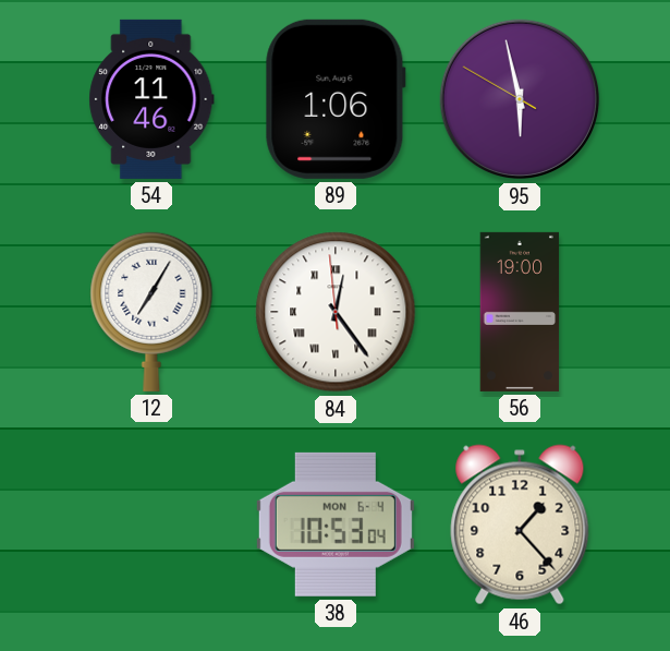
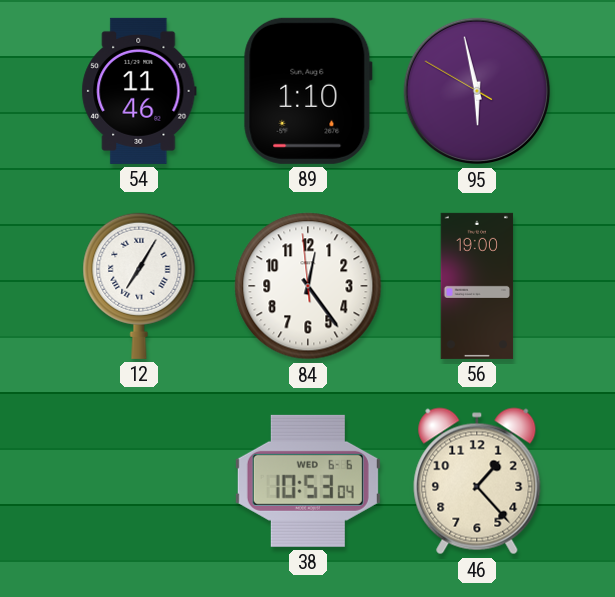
89: 1:06 -> 1:10 (308, 91)
84 numerals: Roman -> Arabic (308, 286)
38 date: MON 6-4 -> WED 6-6 (308, 481)
